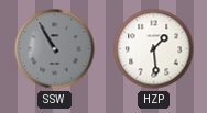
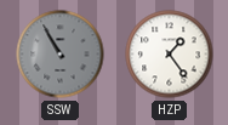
HZP: 1:29 -> 1:24 (170, 55)
